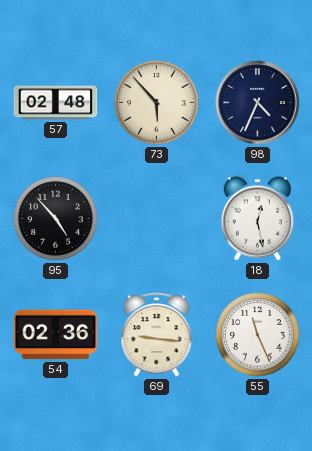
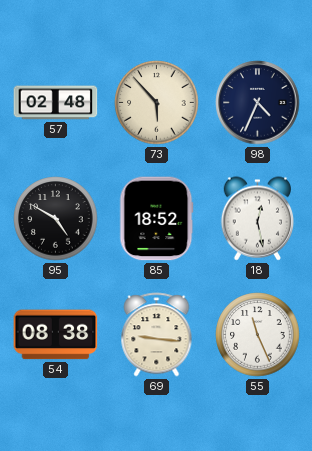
95: 4:53 -> 4:50 (56, 219)
85: none -> 18:52 (157, 219)
54: 02:36 -> 08:38 (56, 335)
